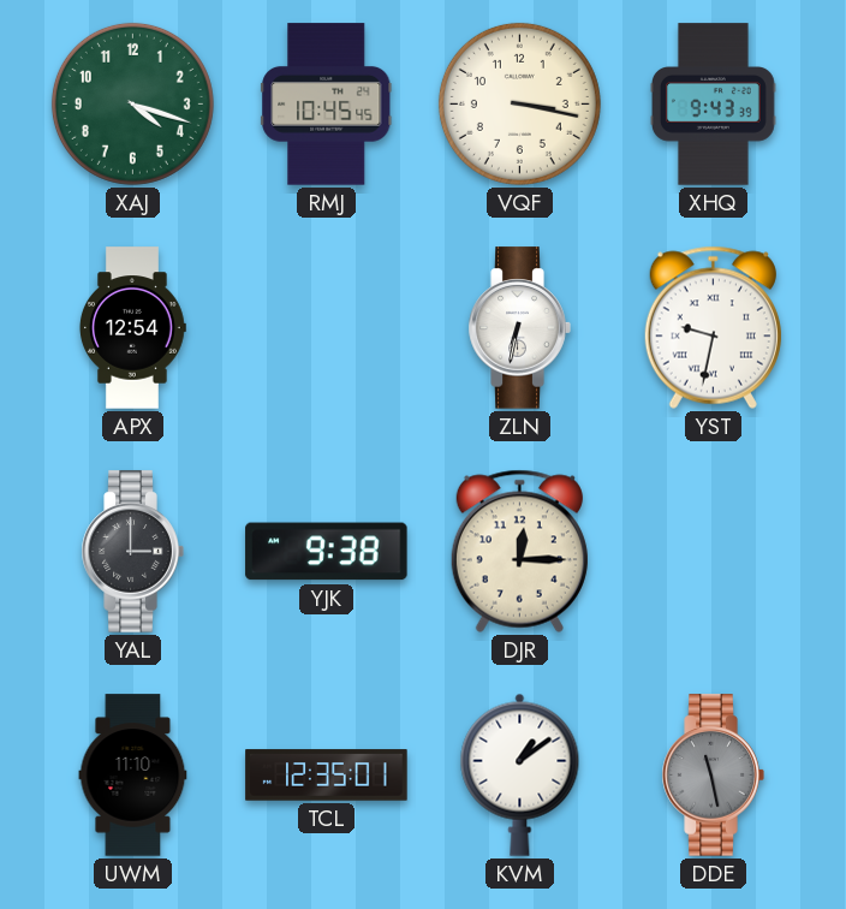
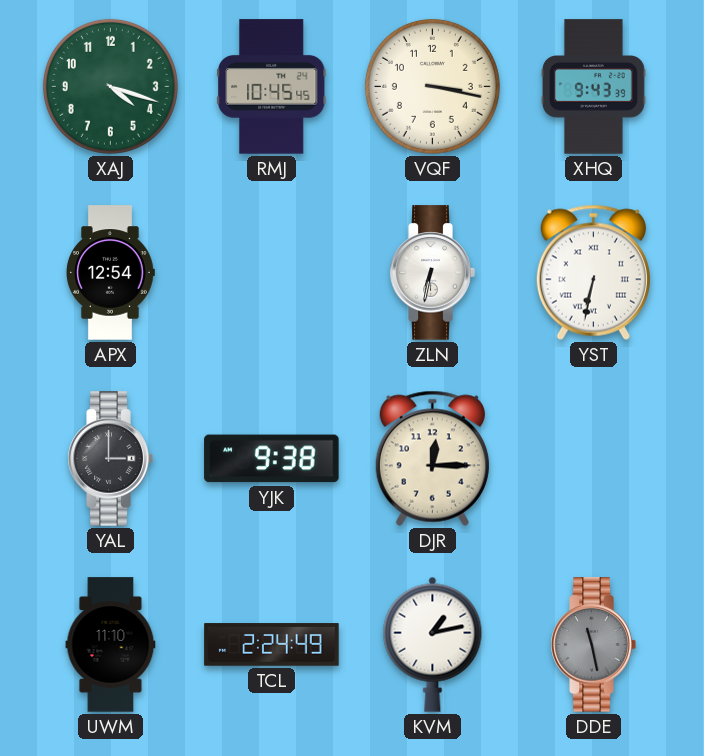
YST: 9:32 -> 6:32 (593, 272)
TCL: 12:35 -> 2:24 (272, 645)
KVM: 1:09 -> 1:13 (433, 644)
